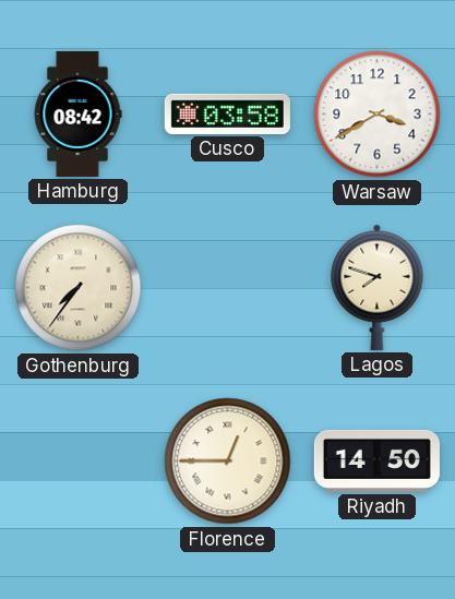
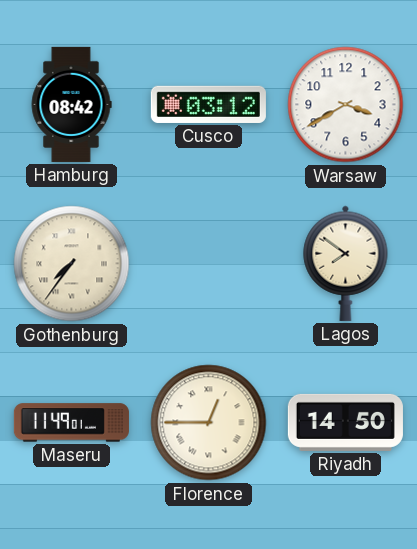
Cusco: 03:58 -> 03:12 (208, 104)
Lagos: 7:48 -> 7:51 (346, 263)
Maseru: none -> 11:49 (71, 423)
